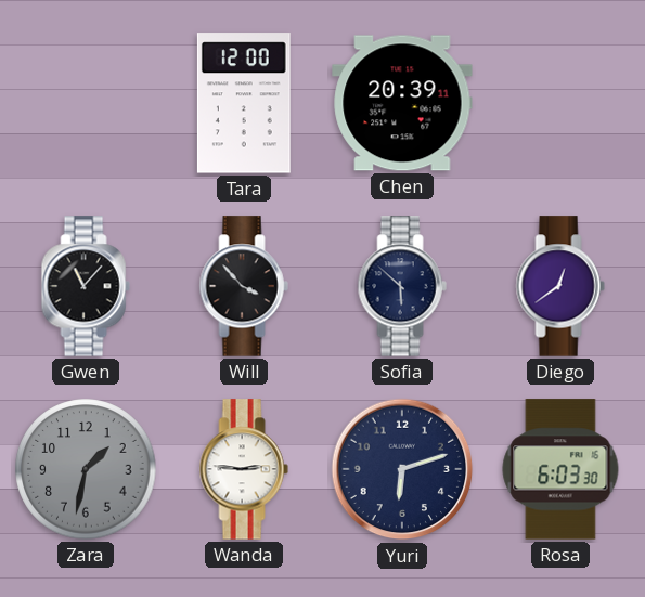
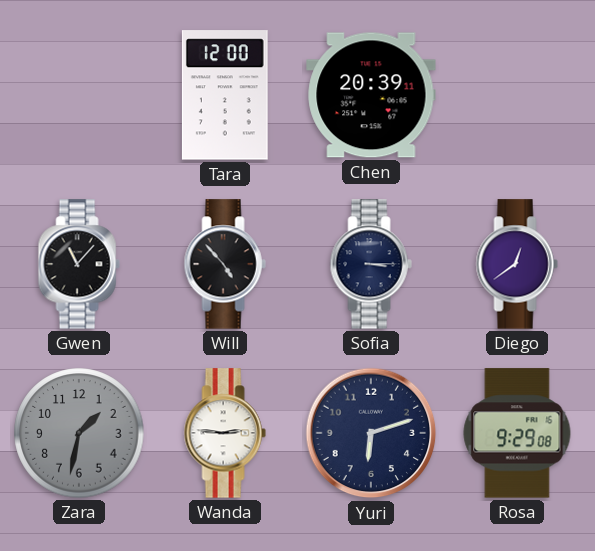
Will: 3:53 -> 4:53 (225, 264)
Sofia: 5:52 -> 3:15 (371, 264)
Rosa: 6:03 -> 9:29 (517, 433)
